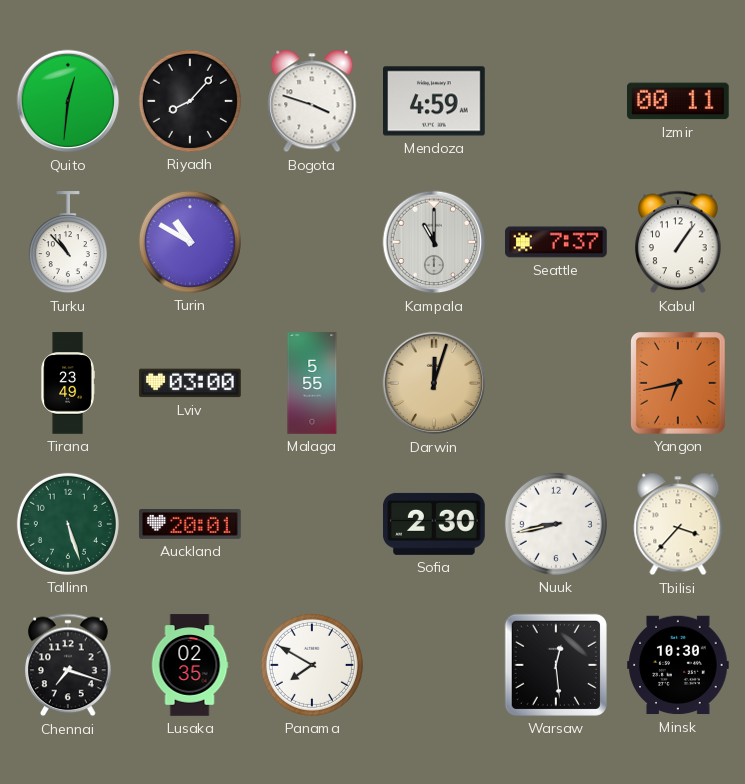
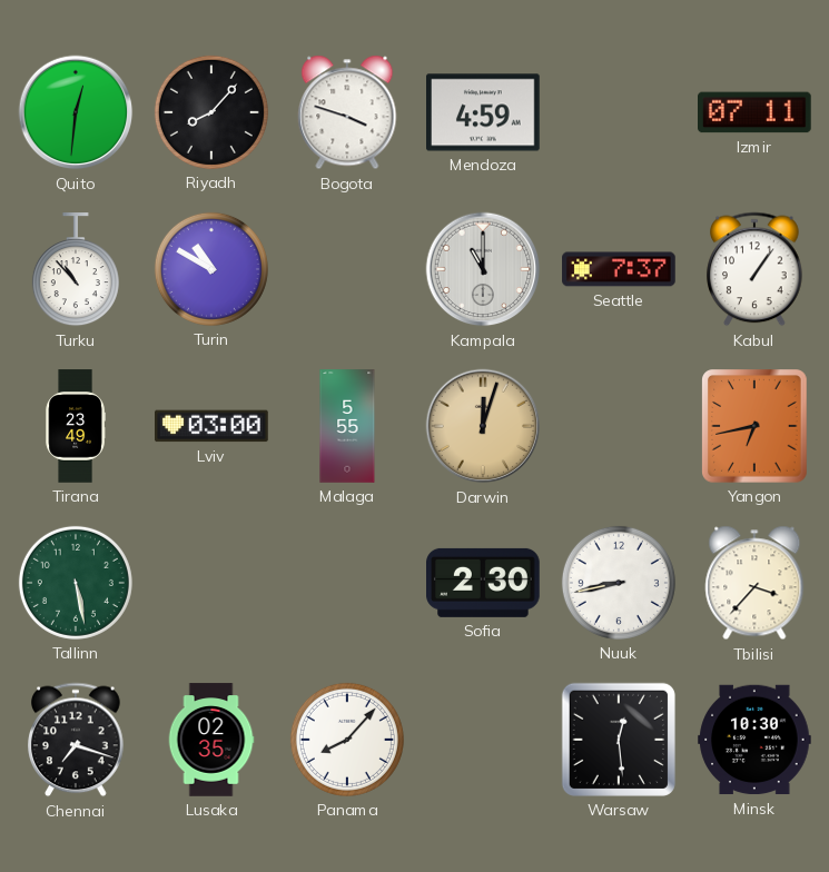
Izmir: 00:11 -> 07:11 (756, 112)
Tallinn: 5:27 -> 5:28 (76, 583)
Auckland: 20:01 -> none (190, 525)
Panama: 7:50 -> 8:07 (347, 740)
